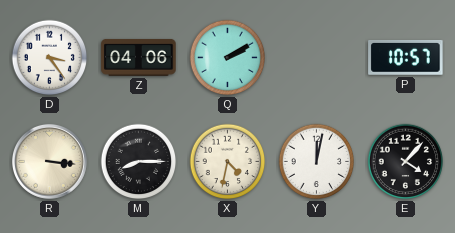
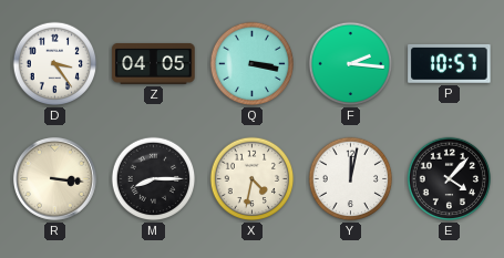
Z: 04:06 -> 04:05 (154, 64)
Q: 2:10 -> 3:17 (253, 64)
F: none -> 2:16 (351, 64)
